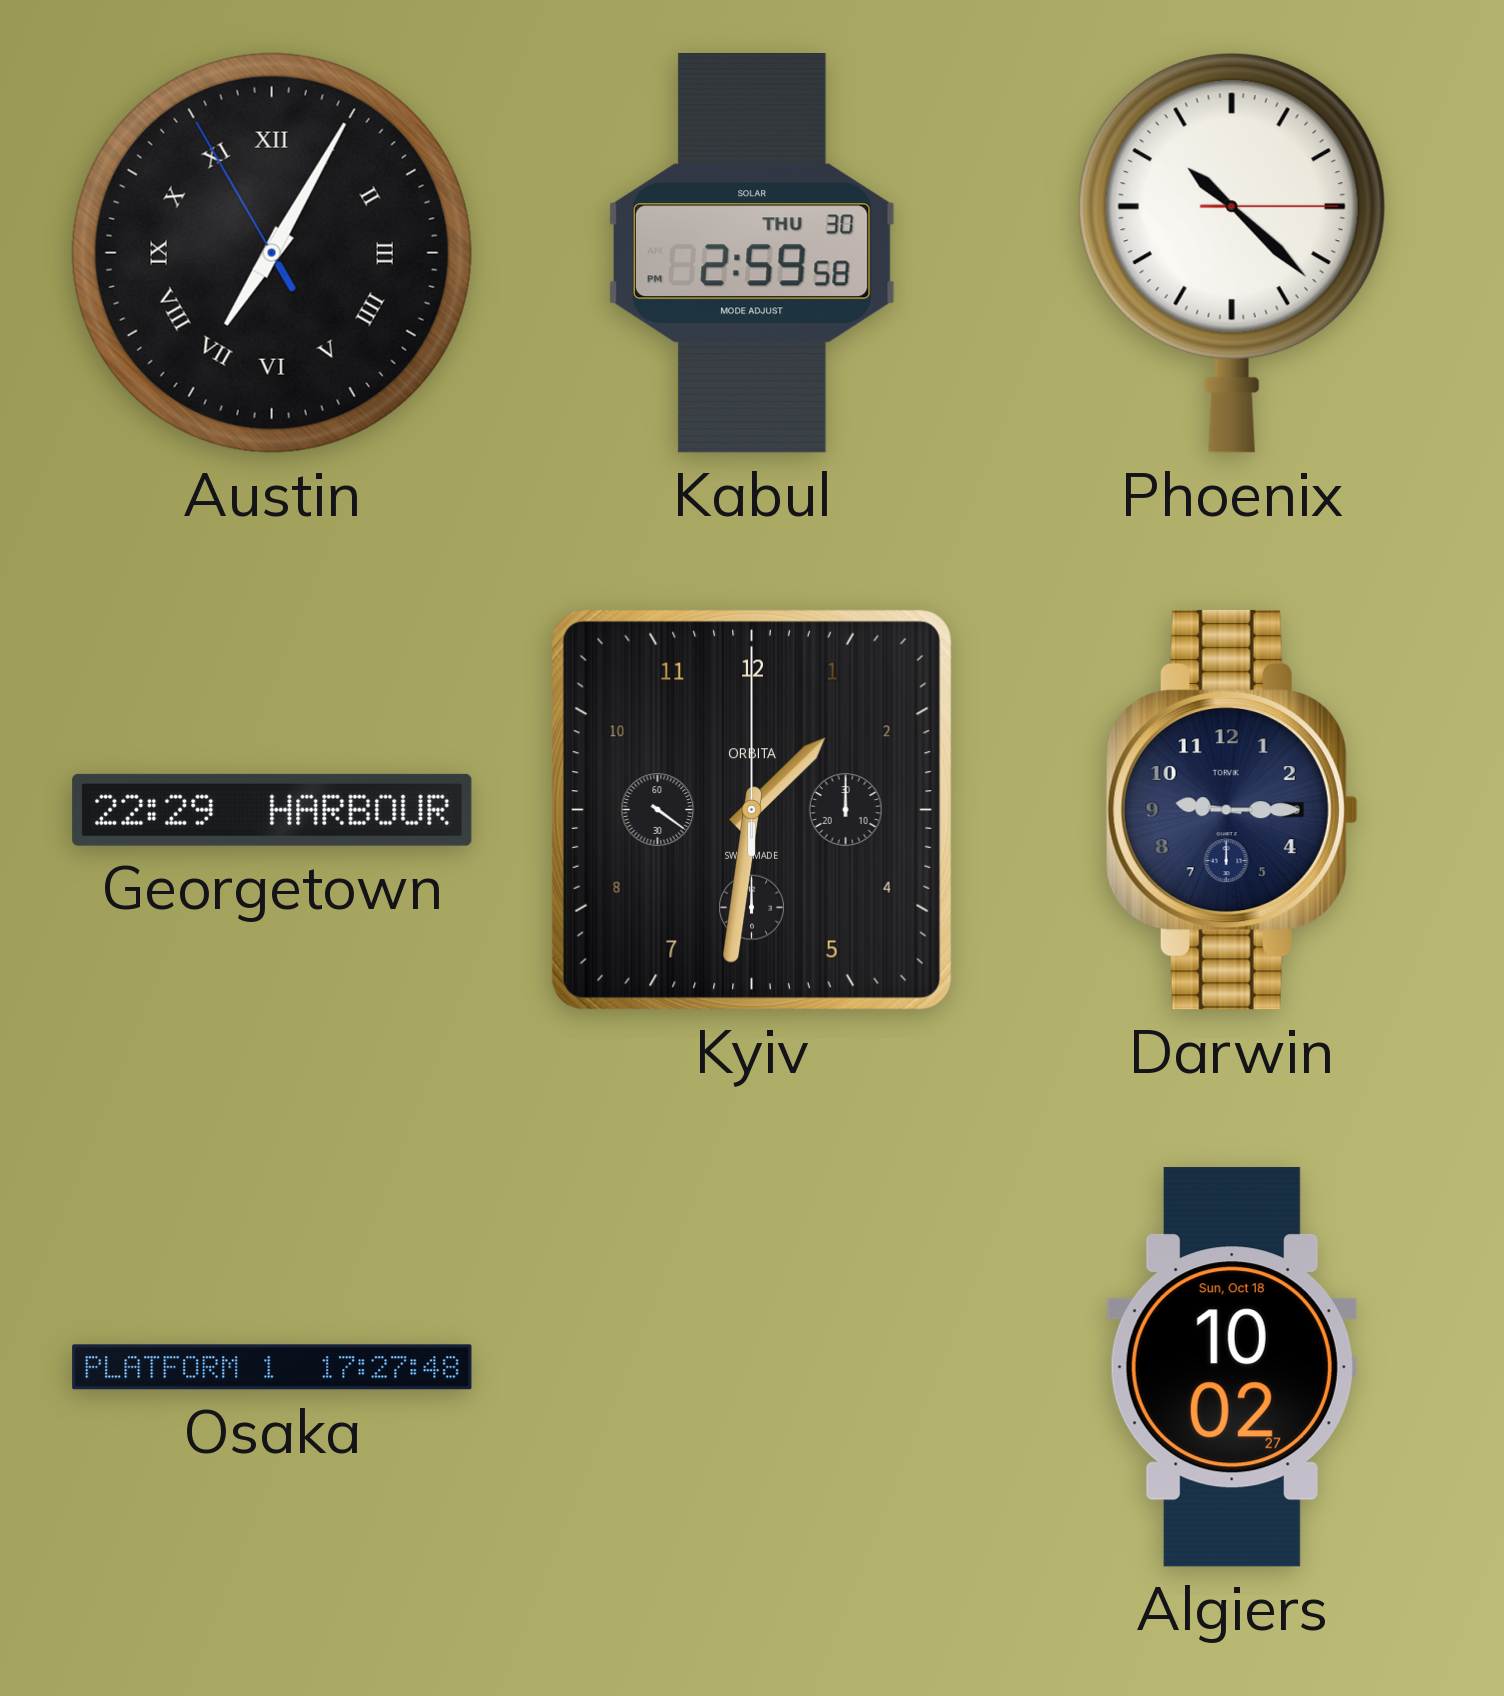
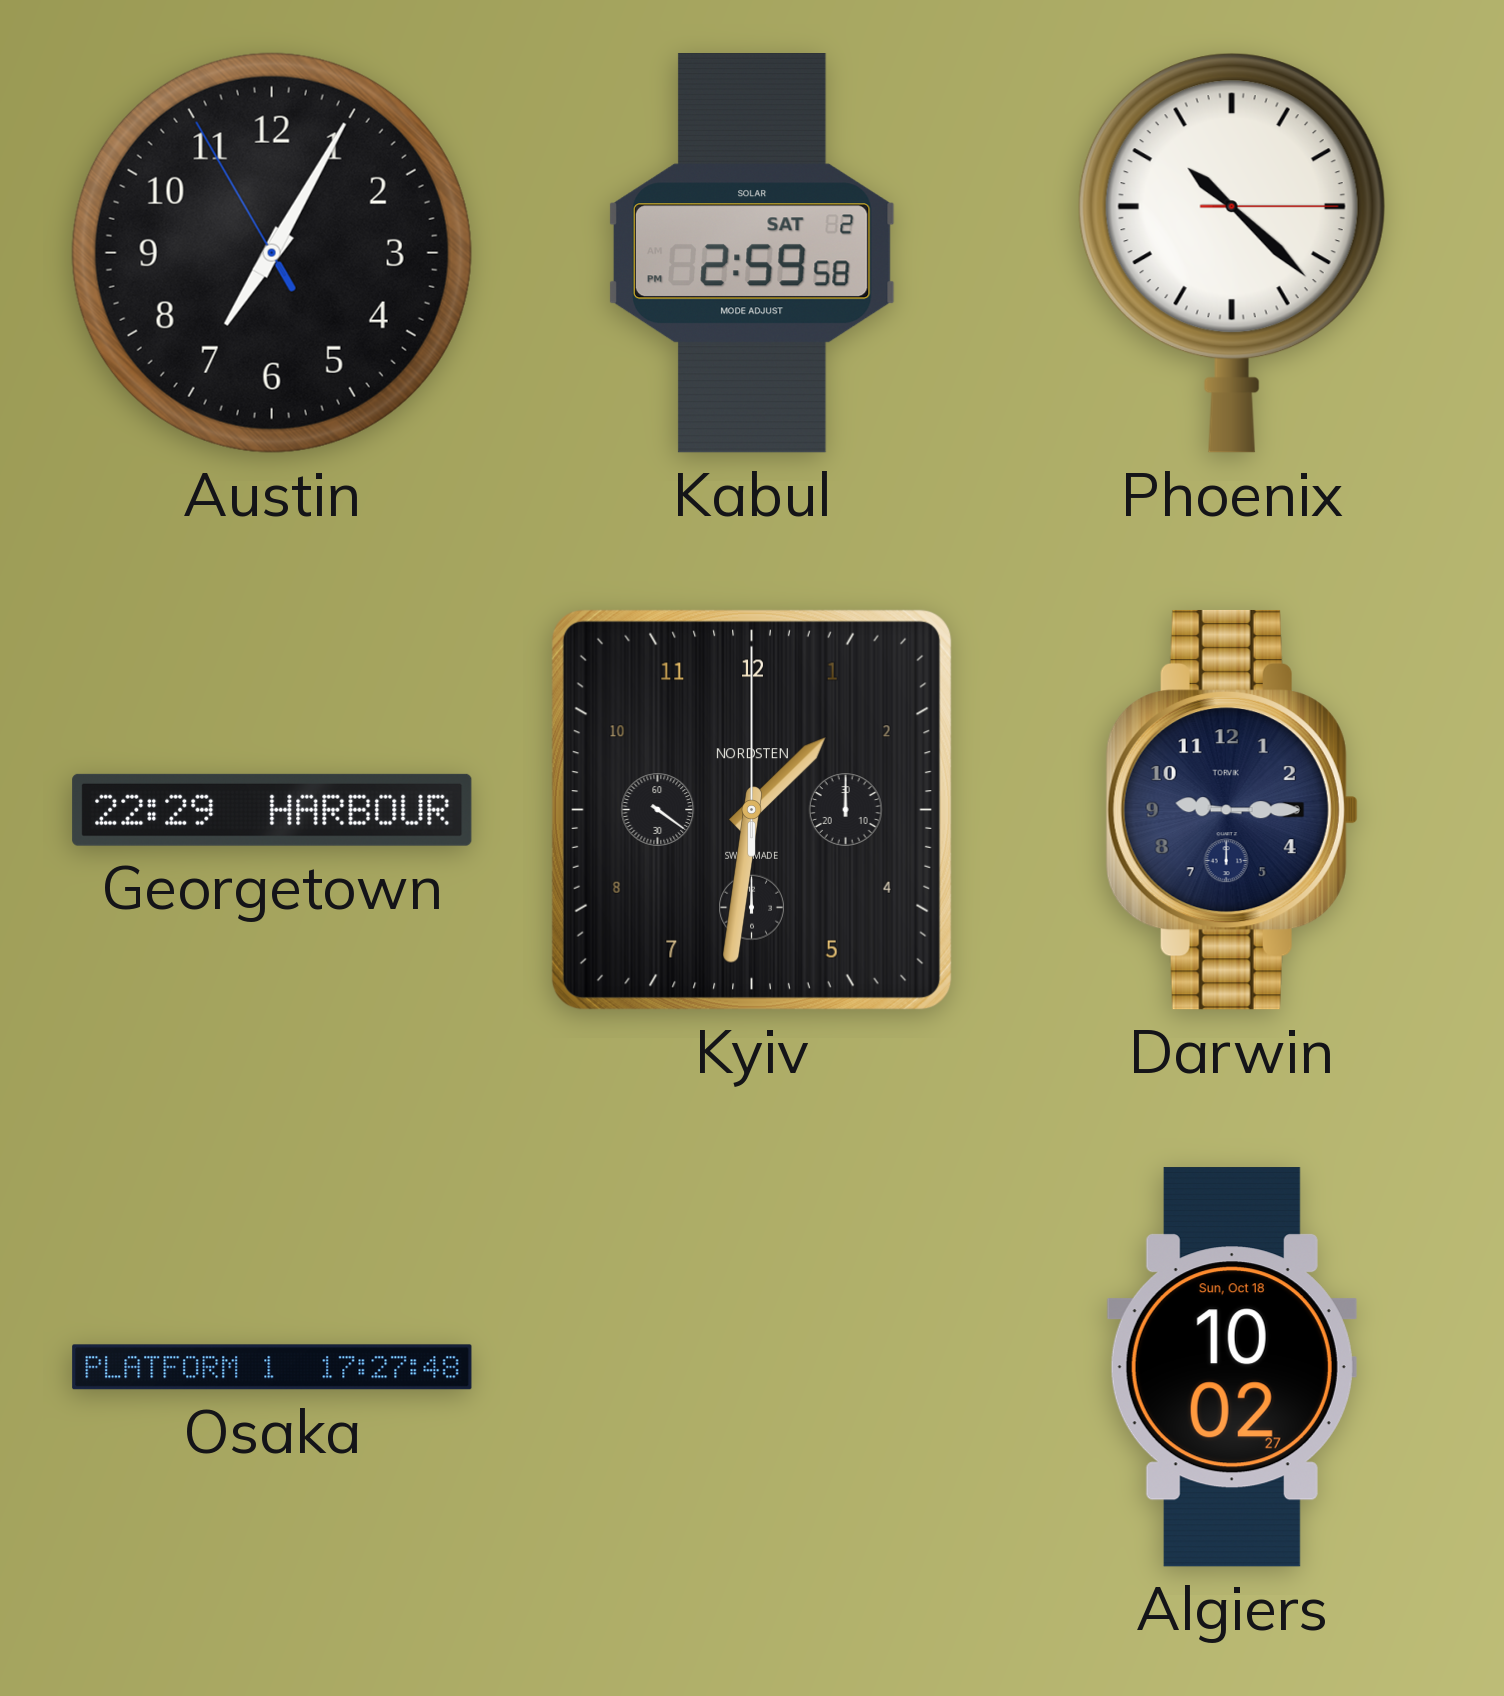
Austin numerals: Roman -> Arabic (272, 253)
Kabul date: THU 30 -> SAT 2 (752, 254)
Kyiv brand: ORBITA -> NORDSTEN (752, 810)
